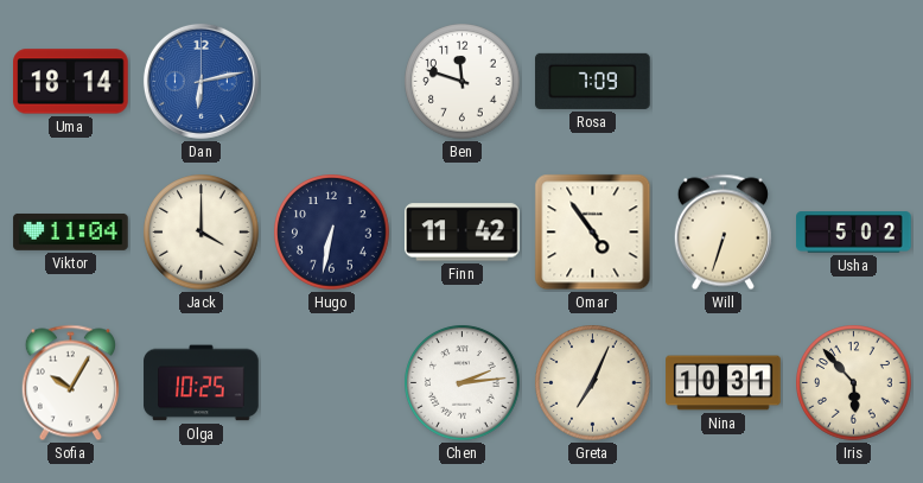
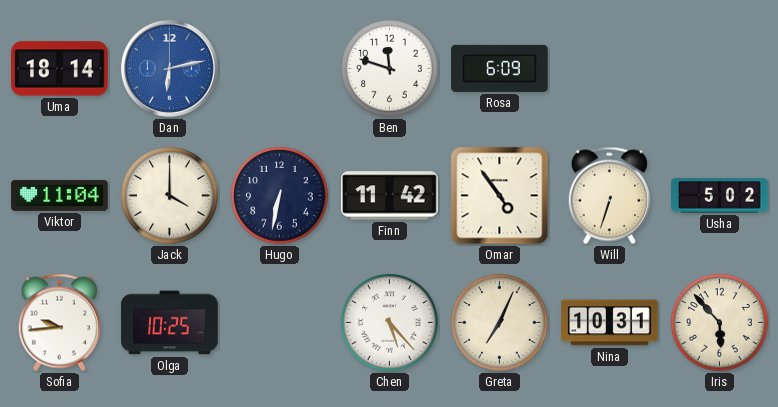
Rosa: 7:09 -> 6:09 (500, 68)
Sofia: 10:05 -> 9:44 (59, 323)
Chen: 2:14 -> 5:23 (390, 323)
